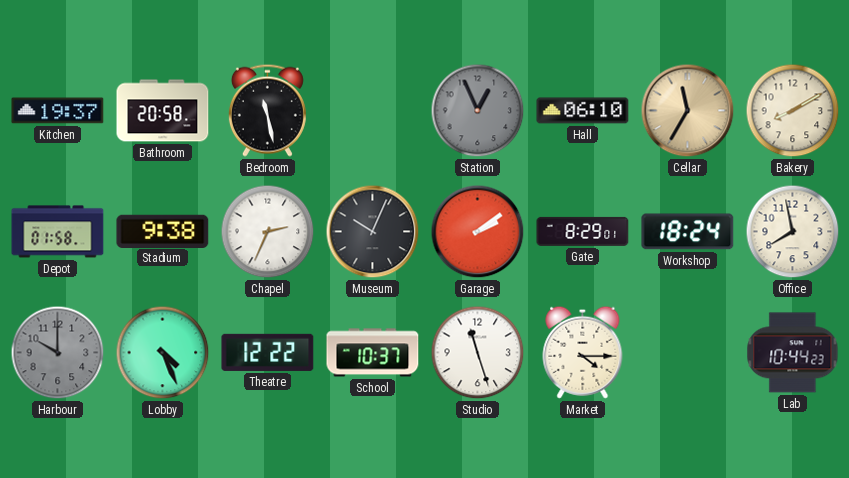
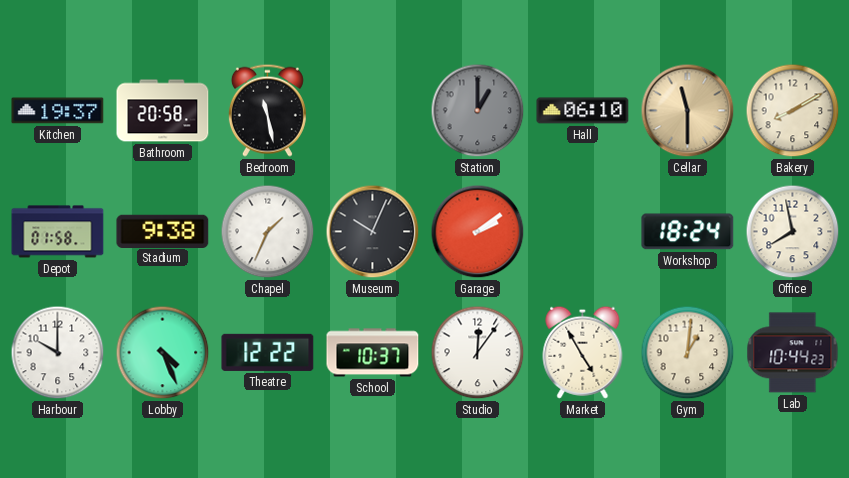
Station: 12:56 -> 1:00 (478, 111)
Cellar: 11:35 -> 11:30 (688, 111)
Chapel: 2:34 -> 1:34 (268, 232)
Gate: 8:29 -> none (583, 231)
Harbour dial: grey -> white (58, 353)
Studio: 11:27 -> 12:06 (478, 353)
Market: 4:15 -> 4:55 (583, 352)
Gym: none -> 1:01 (688, 353)
